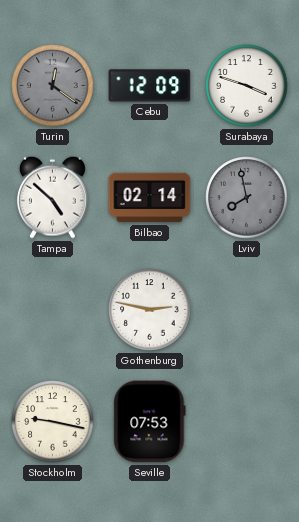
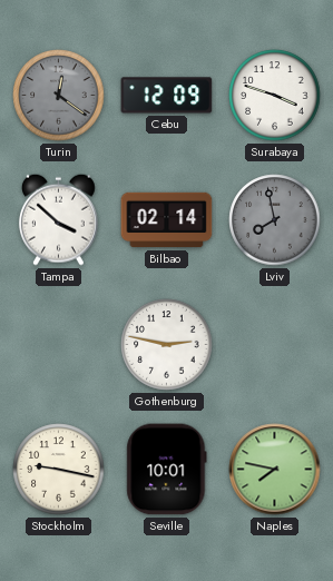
Tampa: 4:52 -> 3:52 (58, 219)
Seville: 07:53 -> 10:01 (167, 470)
Naples: none -> 7:47 (275, 470)
